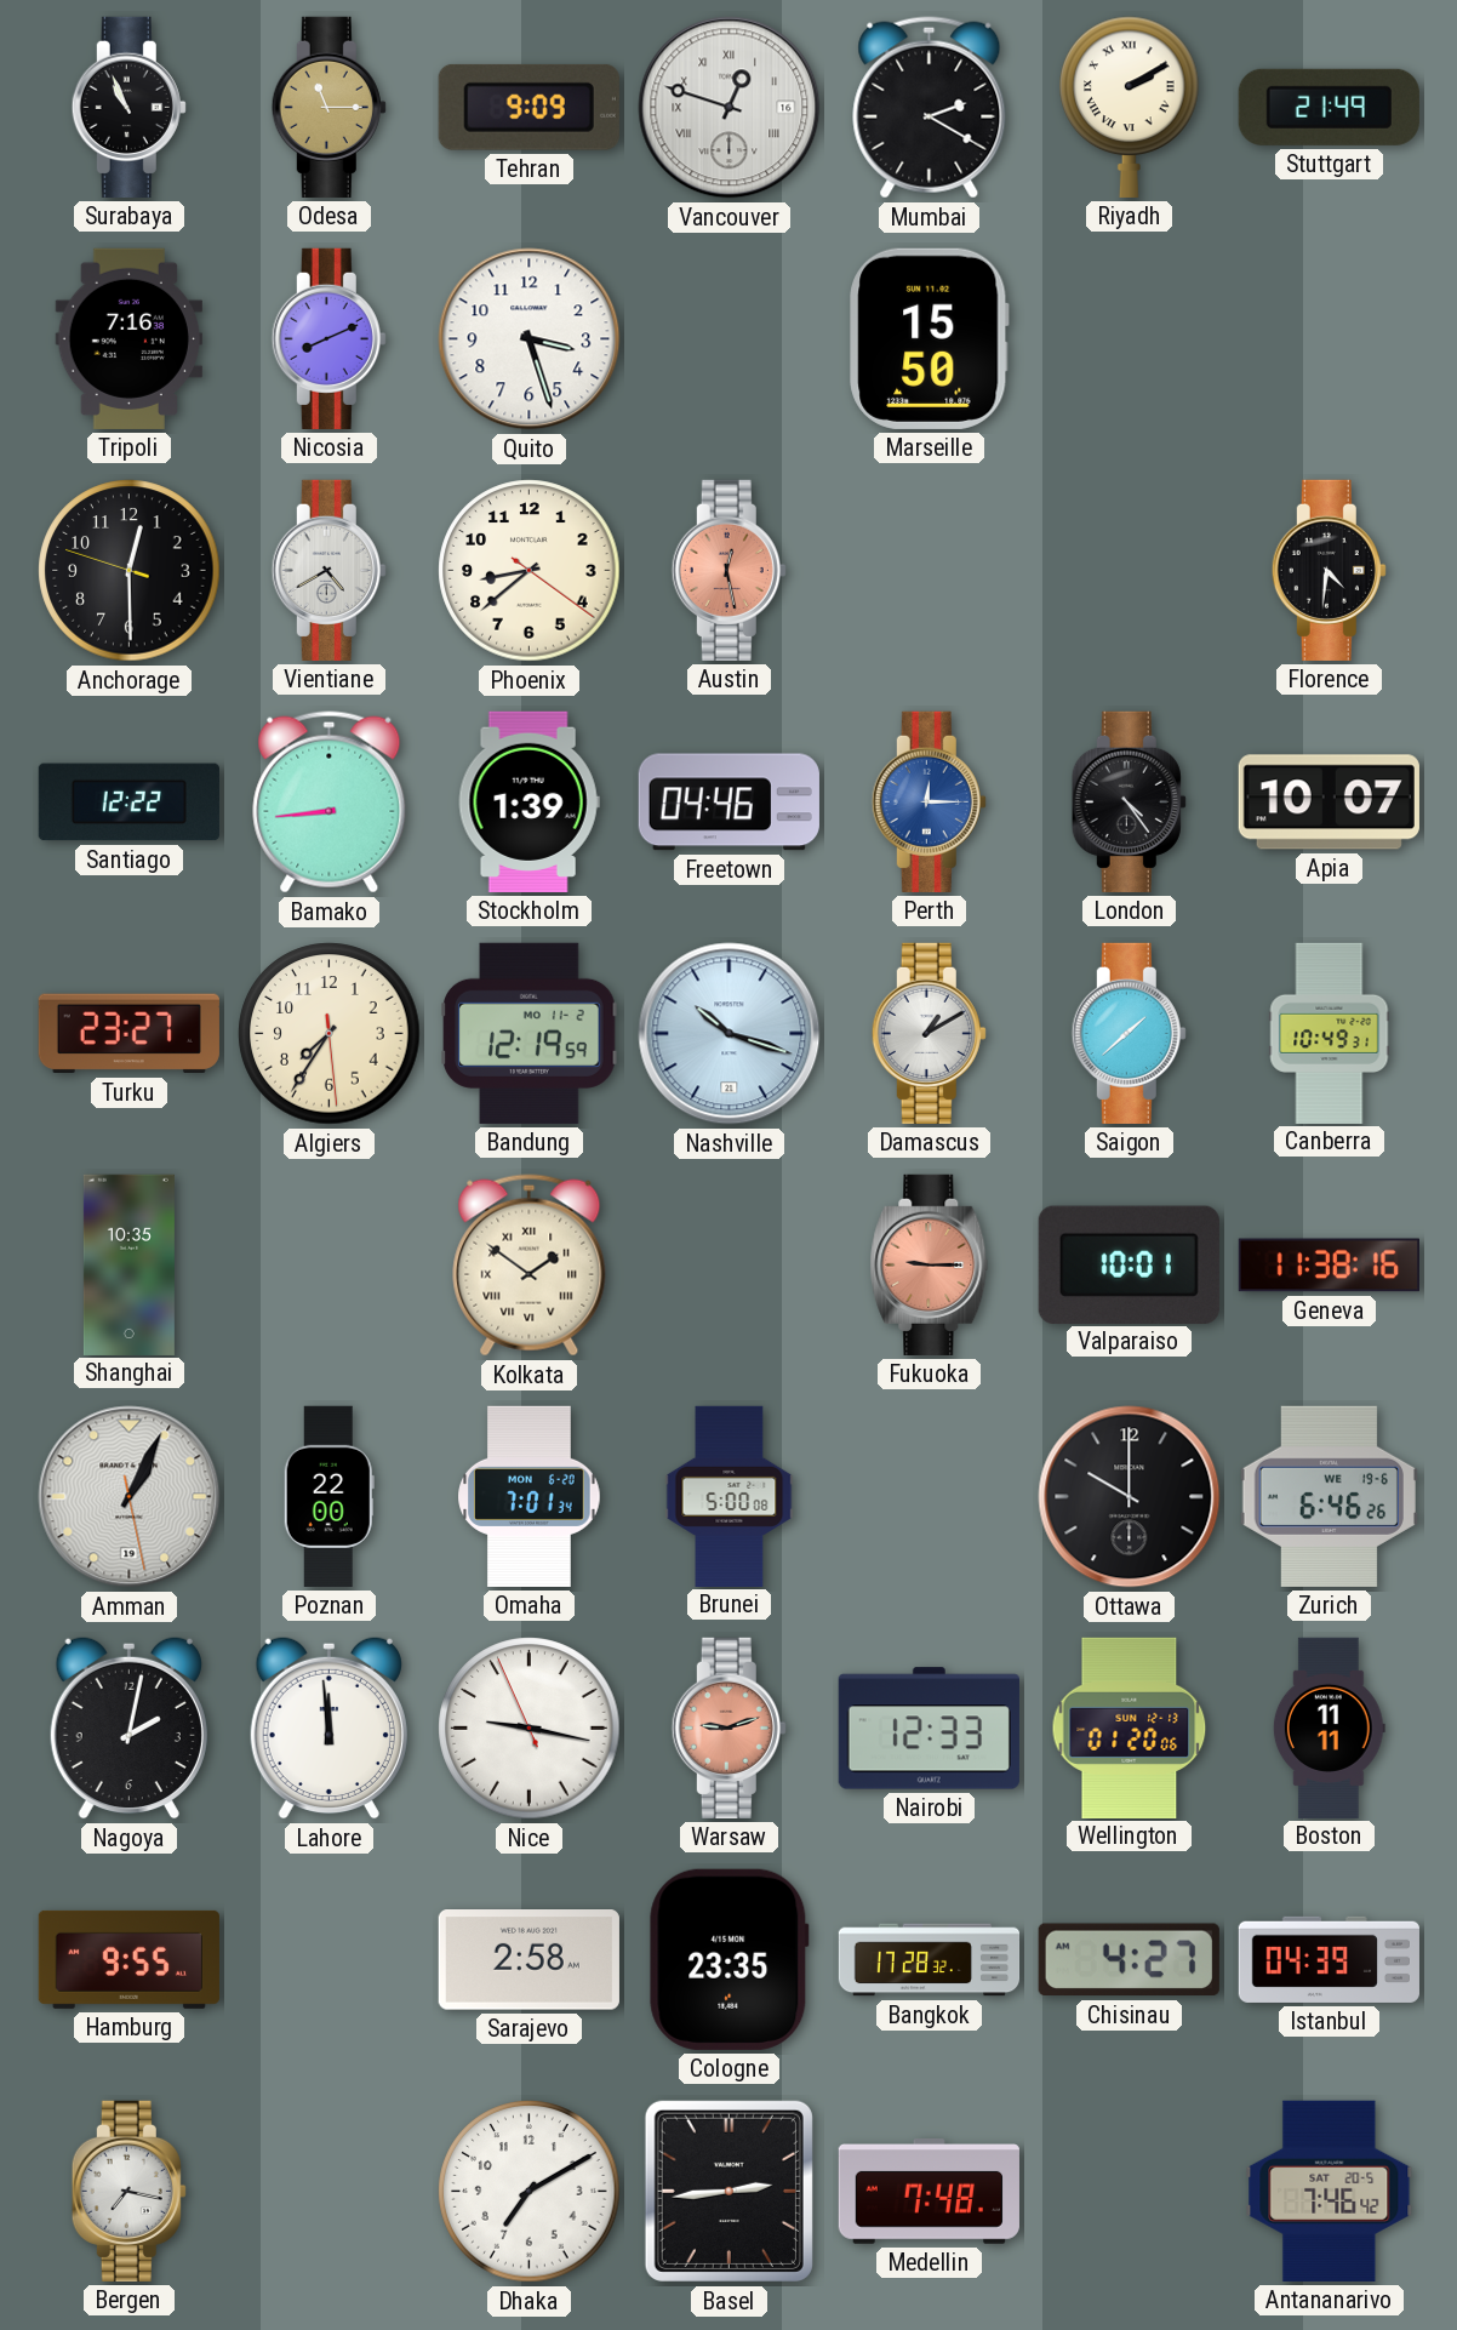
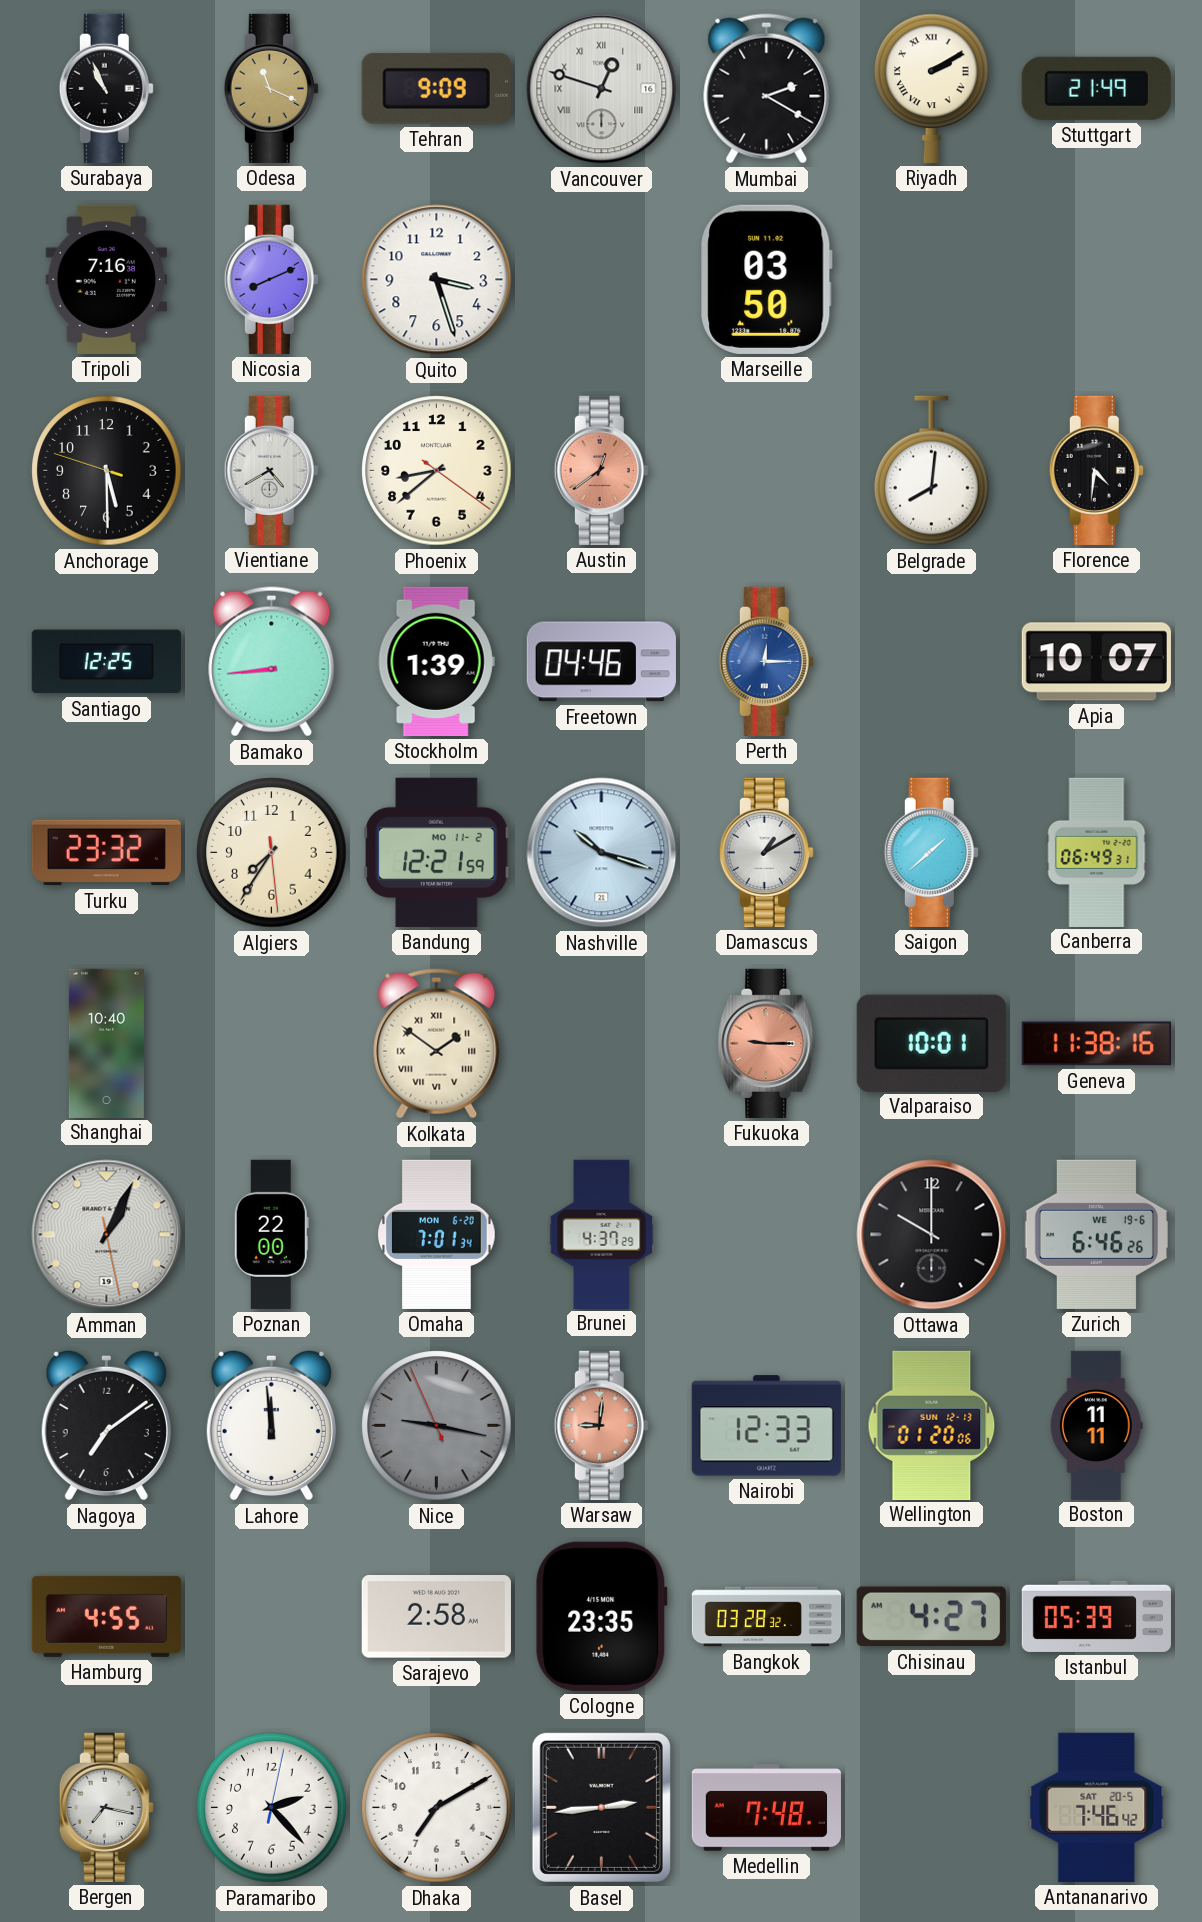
Odesa: 11:15 -> 11:19 (271, 88)
Marseille: 15:50 -> 03:50 (767, 279)
Anchorage: 12:29 -> 5:29 (107, 471)
Austin: 12:28 -> 12:39 (601, 470)
Belgrade: none -> 8:01 (932, 471)
Santiago: 12:22 -> 12:25 (106, 662)
London: 4:24 -> none (1129, 801)
Turku: 23:27 -> 23:32 (106, 853)
Bandung: 12:19 -> 12:21 (437, 852)
Canberra: 10:49 -> 06:49 (1097, 852)
Shanghai: 10:35 -> 10:40 (106, 1043)
Brunei: 5:00 -> 4:37 (602, 1234)
Nagoya: 2:02 -> 7:09 (106, 1425)
Nice dial: white -> grey (437, 1426)
Warsaw: 9:12 -> 9:01 (601, 1425)
Hamburg: 9:55 -> 4:55 (106, 1616)
Bangkok: 17:28 -> 03:28 (767, 1617)
Istanbul: 04:39 -> 05:39 (1096, 1616)
Paramaribo: none -> 2:23 (272, 1808)
